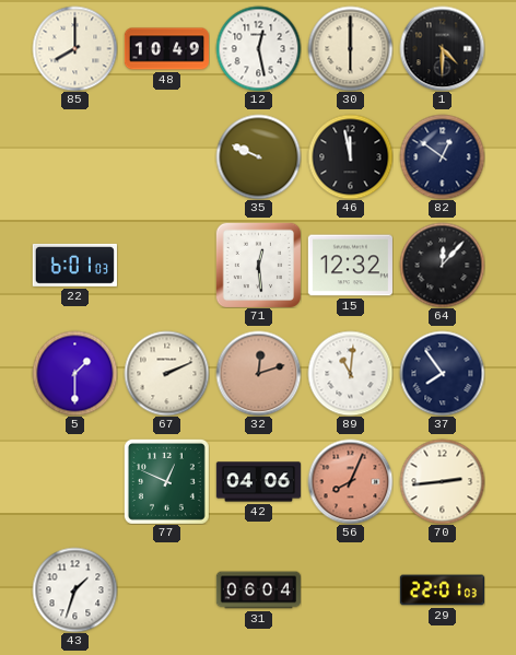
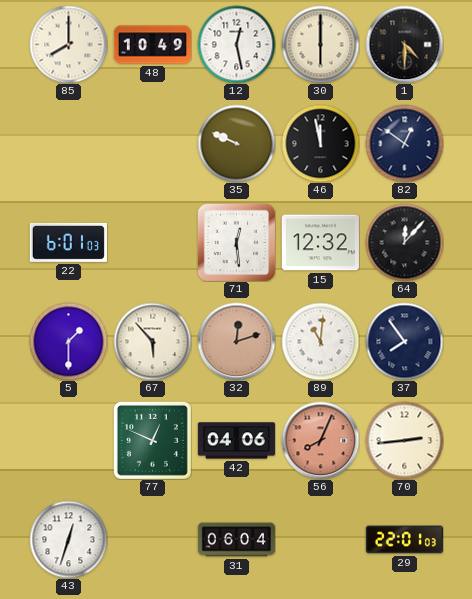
67: 2:11 -> 5:53 (152, 341)
43: 1:33 -> 12:33 (68, 539)
